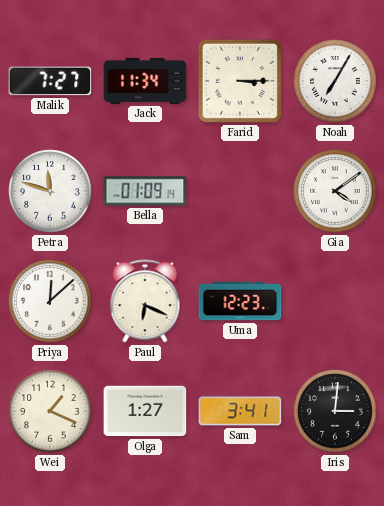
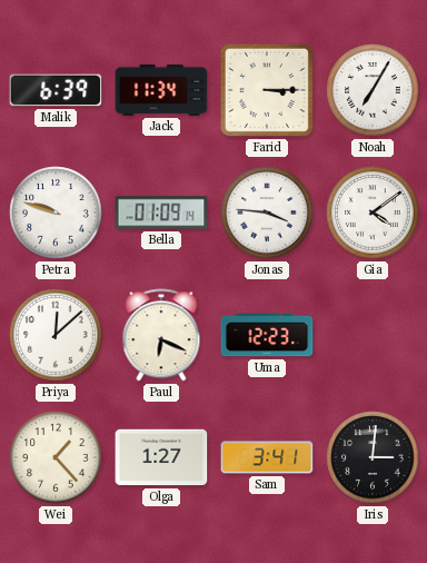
Malik: 7:27 -> 6:39 (56, 90)
Petra: 11:48 -> 9:48 (56, 213)
Jonas: none -> 3:46 (267, 213)
Wei: 1:19 -> 1:23 (56, 457)
